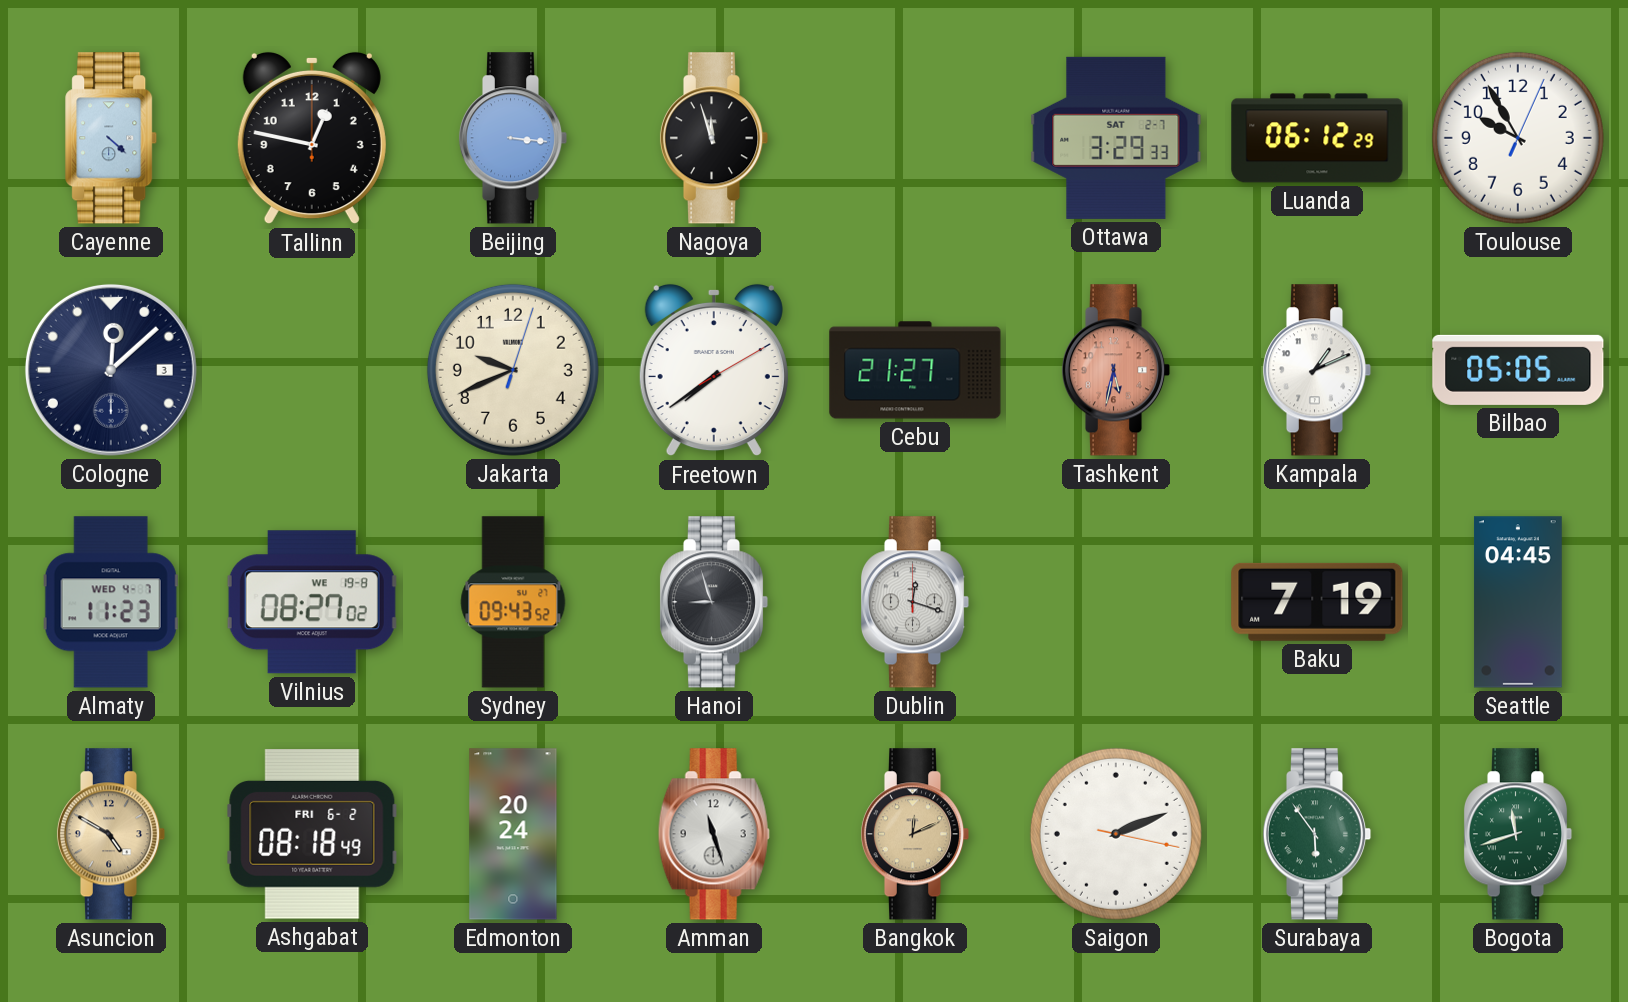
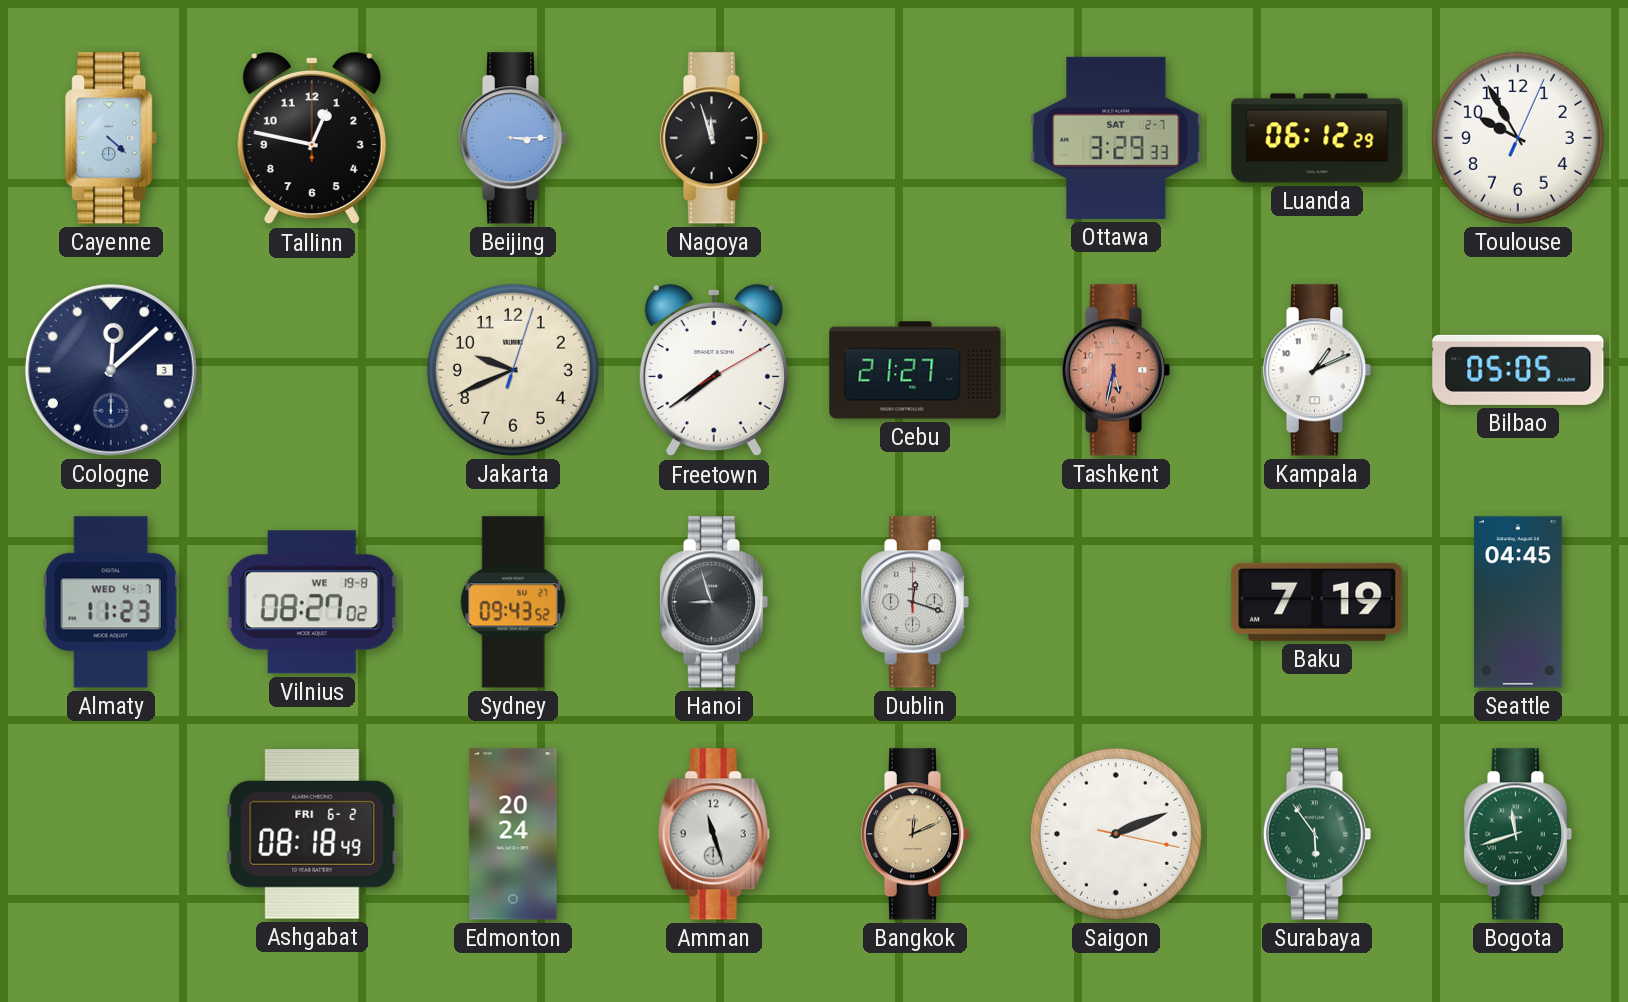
Beijing: 3:16 -> 3:15 (513, 138)
Asuncion: 4:50 -> none (111, 834)
